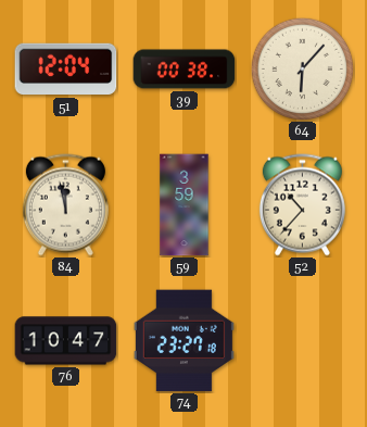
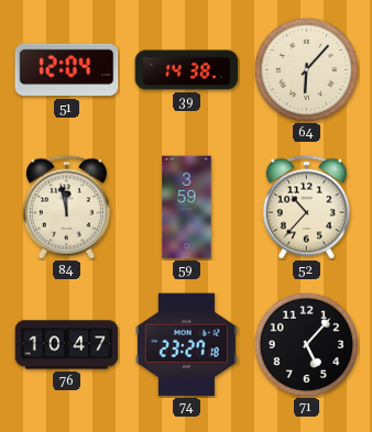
39: 00:38 -> 14:38 (187, 70)
71: none -> 5:07 (306, 344)
